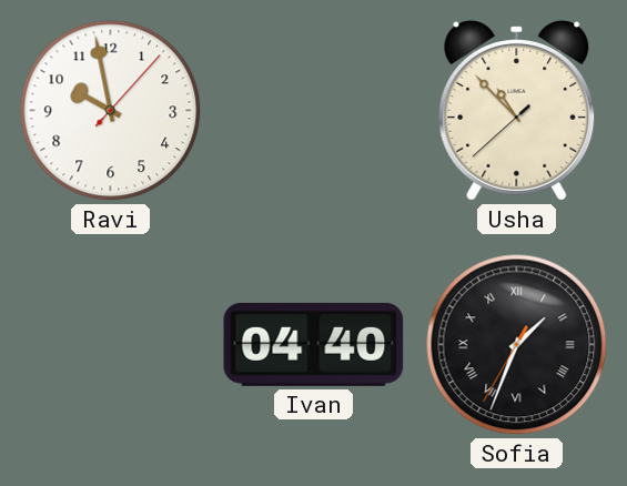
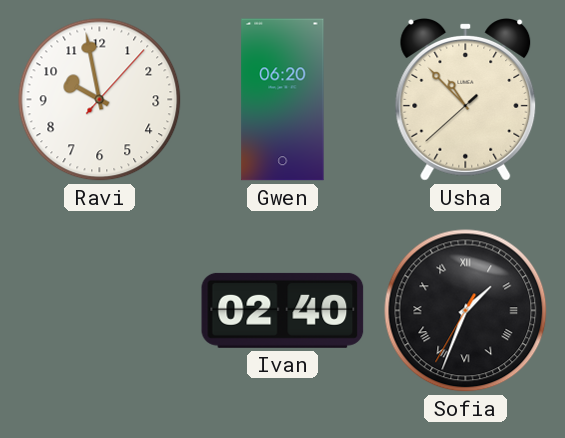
Gwen: none -> 06:20 (283, 100)
Ivan: 04:40 -> 02:40 (283, 310)
